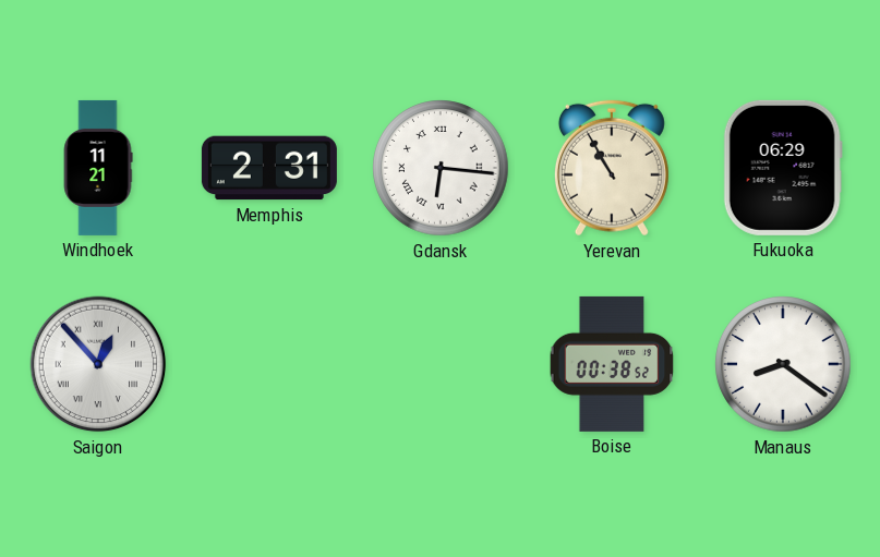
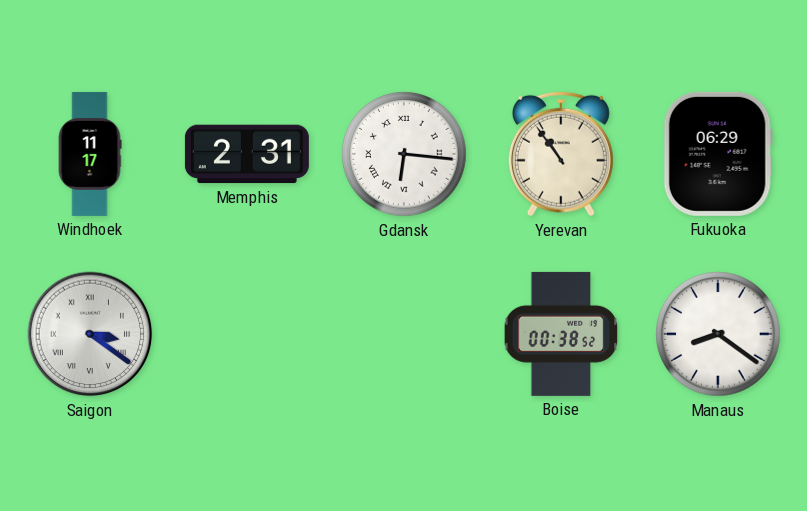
Windhoek: 11:21 -> 11:17 (90, 154)
Yerevan: 10:55 -> 10:54 (561, 154)
Saigon: 12:53 -> 3:21 (90, 334)
